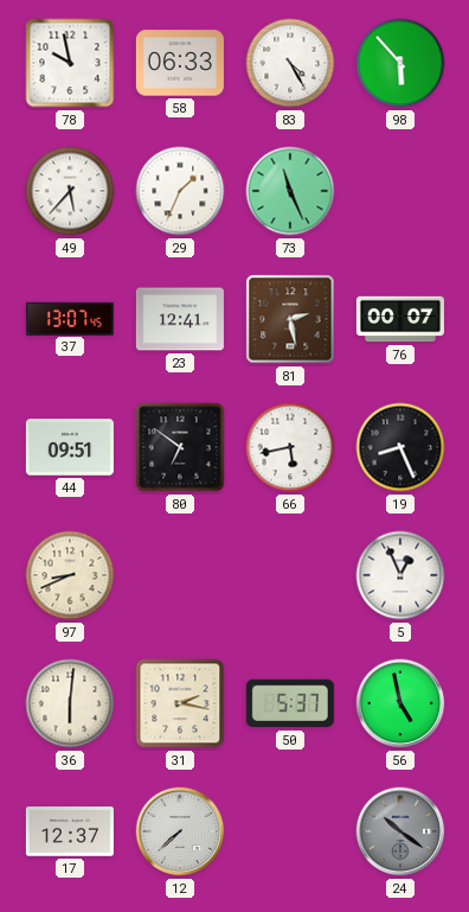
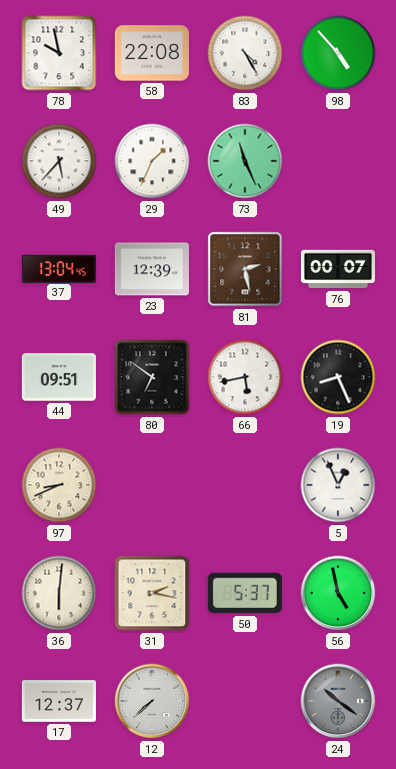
58: 06:33 -> 22:08 (152, 53)
98: 5:53 -> 4:53 (338, 53)
37: 13:07 -> 13:04 (59, 268)
23: 12:41 -> 12:39 (152, 269)
